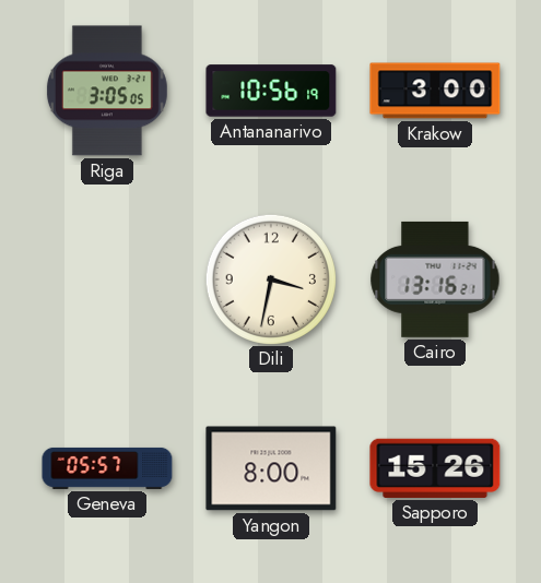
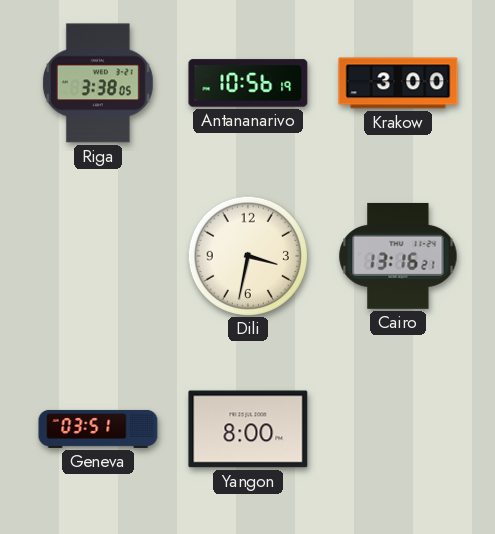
Riga: 3:05 -> 3:38 (98, 83)
Geneva: 05:57 -> 03:51 (98, 429)
Sapporo: 15:26 -> none (435, 468)
